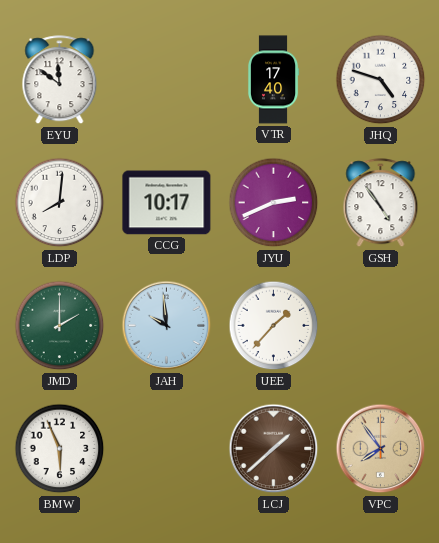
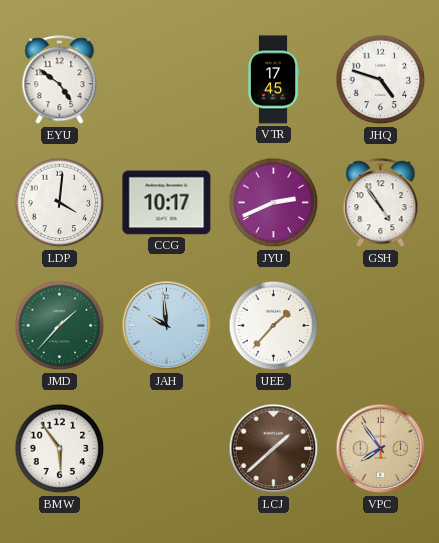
EYU: 11:51 -> 4:51 (60, 80)
VTR: 17:40 -> 17:45 (273, 80)
LDP: 8:01 -> 4:01 (60, 203)
JMD: 2:00 -> 1:37 (60, 326)
BMW: 5:56 -> 5:54 (60, 449)
